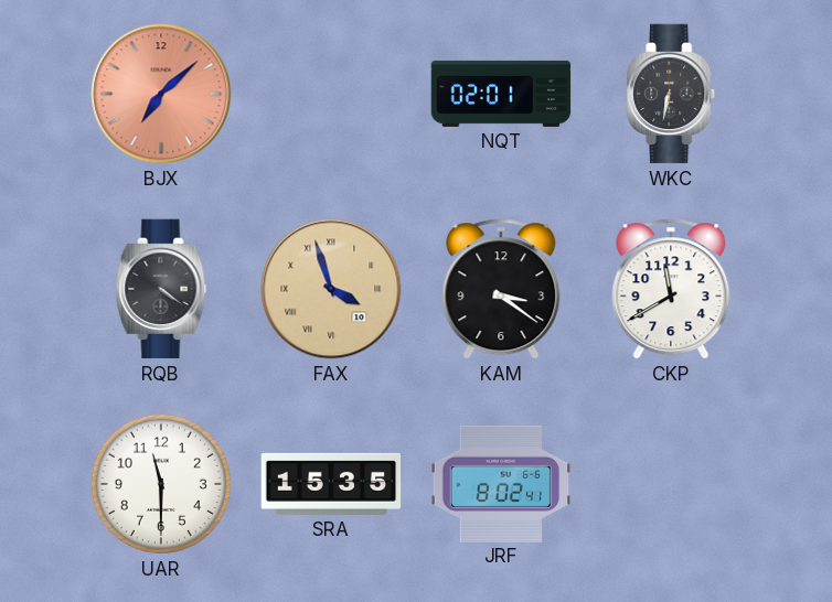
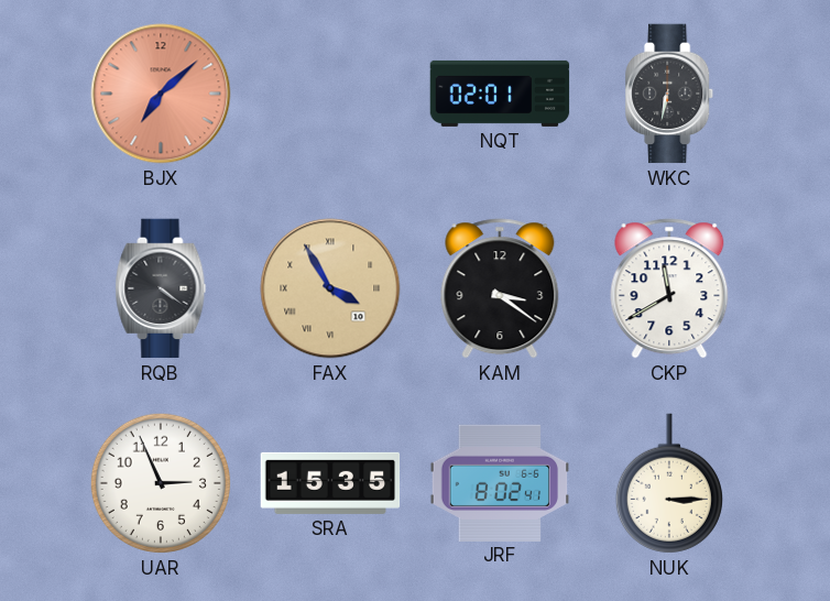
FAX: 3:57 -> 3:55 (330, 288)
UAR: 11:30 -> 2:56 (161, 483)
NUK: none -> 3:15 (669, 483)
